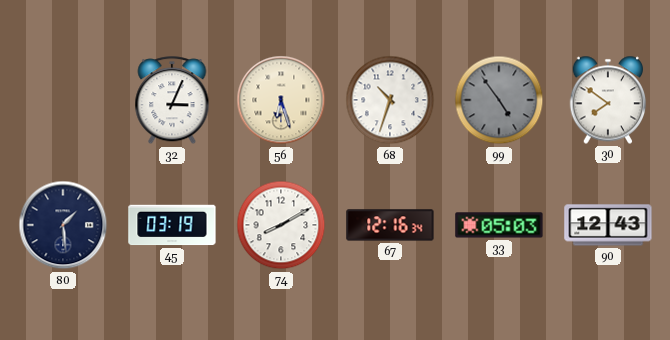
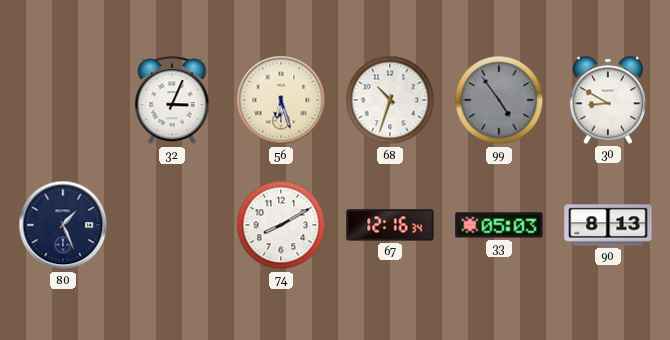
30: 7:51 -> 8:50 (608, 100)
80: 1:29 -> 1:26 (63, 225)
45: 03:19 -> none (172, 225)
90: 12:43 -> 8:13 (608, 225)
